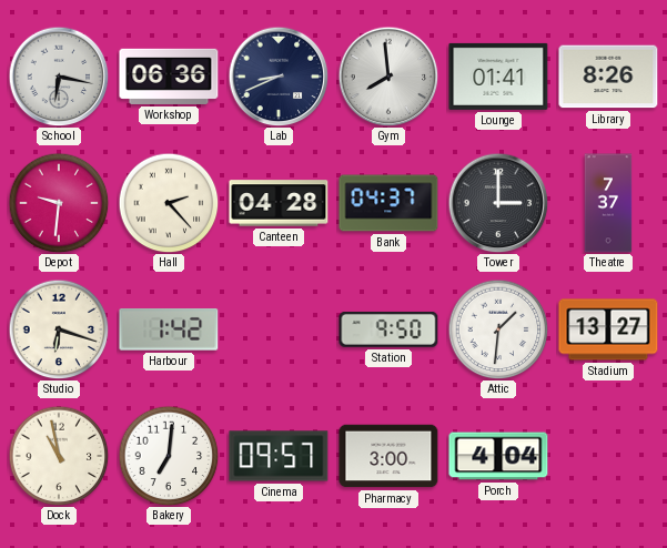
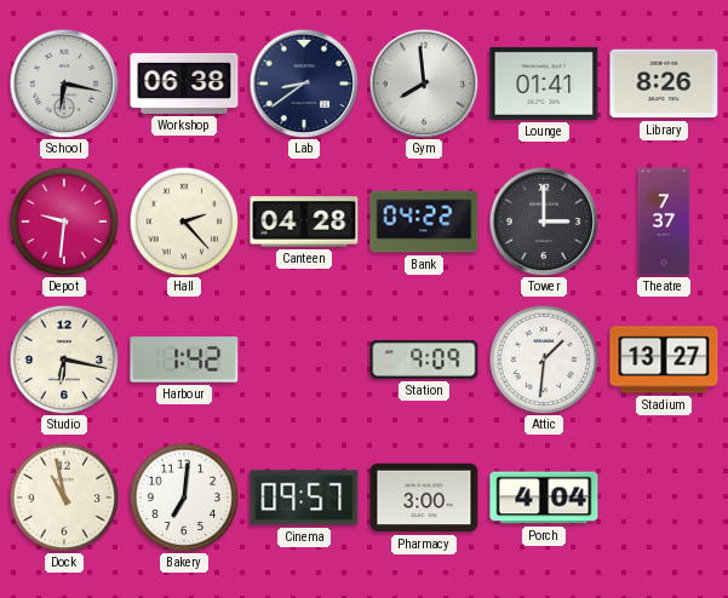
Workshop: 06:36 -> 06:38 (184, 84)
Lab: 8:41 -> 8:39 (304, 84)
Bank: 04:37 -> 04:22 (424, 222)
Studio: 6:18 -> 6:17 (64, 360)
Station: 9:50 -> 9:09 (424, 360)
